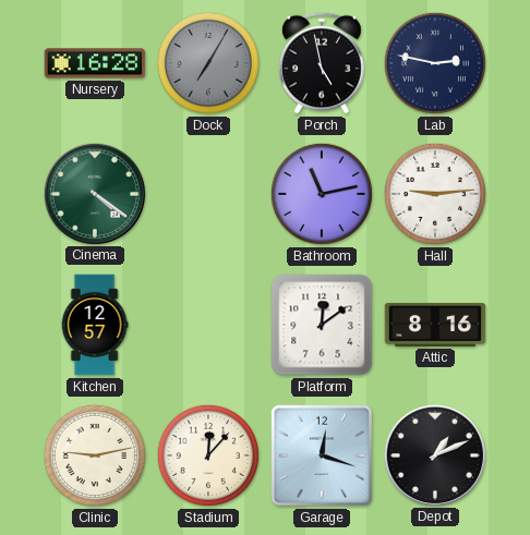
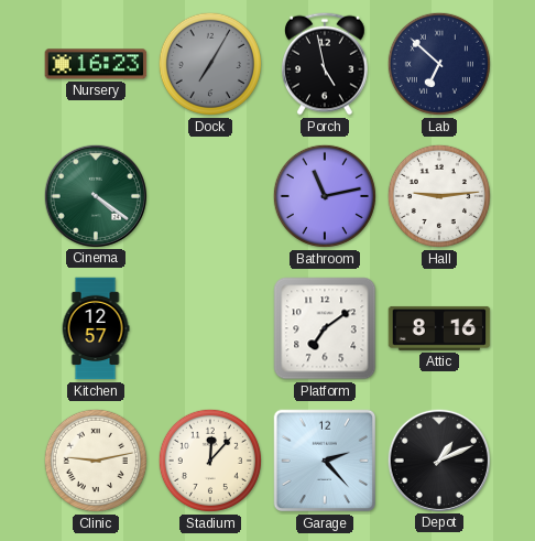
Nursery: 16:28 -> 16:23 (96, 64)
Lab: 2:47 -> 6:52 (439, 64)
Platform: 12:09 -> 7:09 (325, 328)
Garage: 12:18 -> 2:23 (325, 461)
